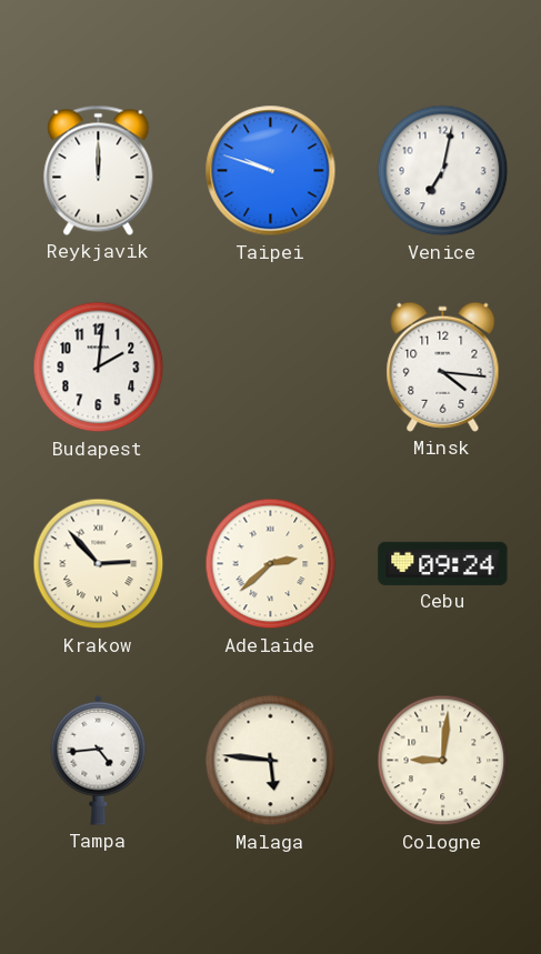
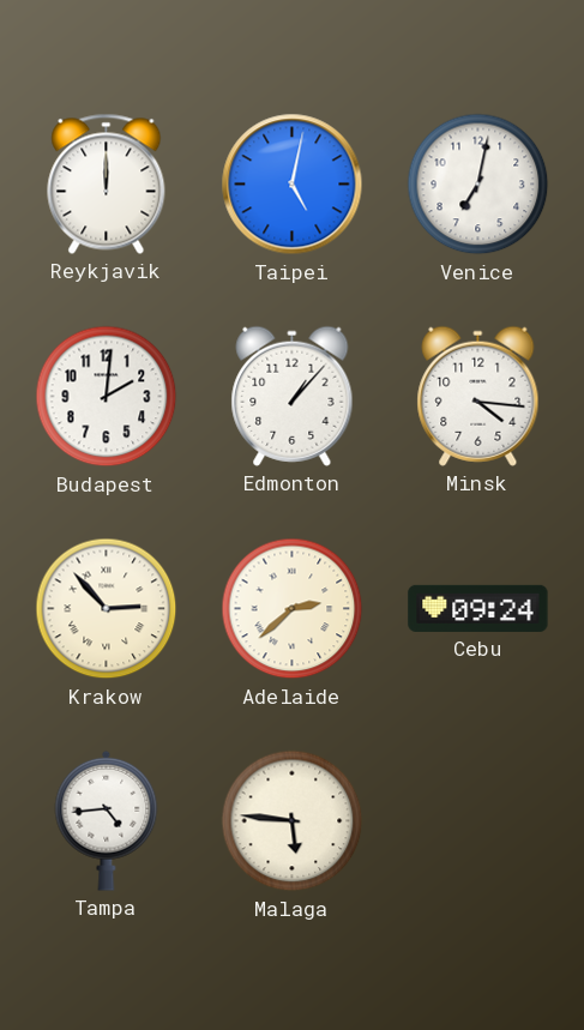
Taipei: 9:48 -> 5:02 (293, 185)
Edmonton: none -> 1:07 (293, 396)
Cologne: 9:01 -> none (443, 761)
